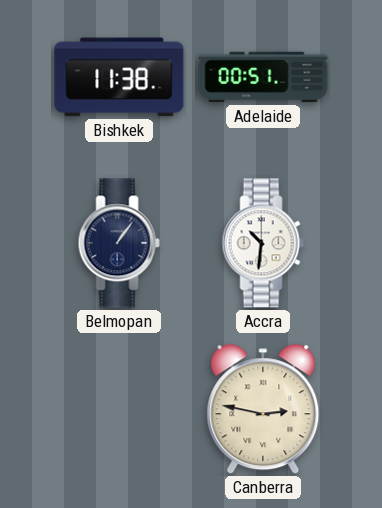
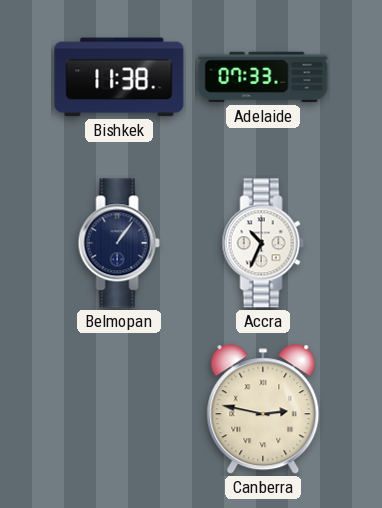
Adelaide: 00:51 -> 07:33 (263, 77)
Accra: 10:31 -> 10:34 (263, 243)
